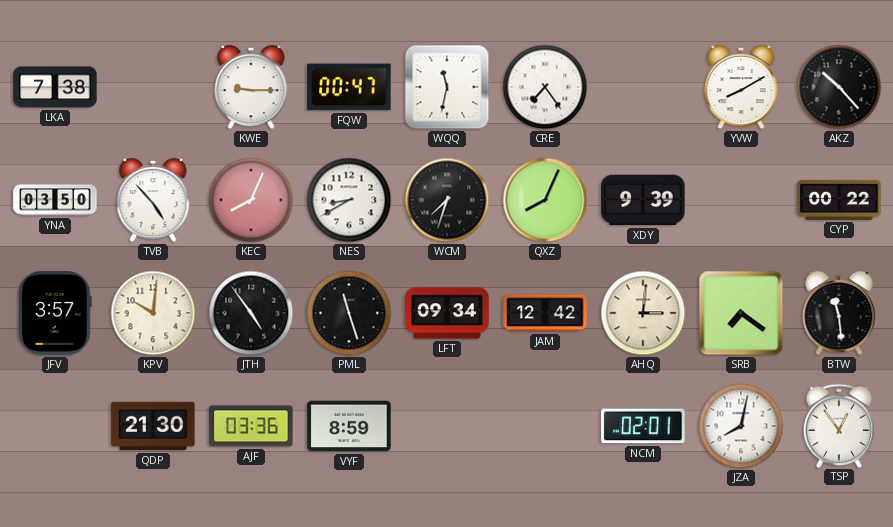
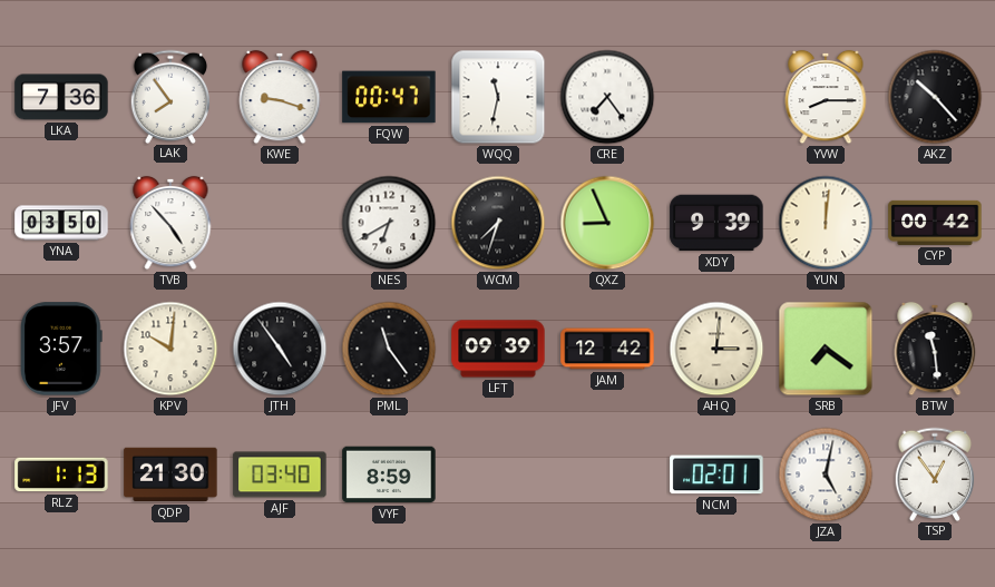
LKA: 7:38 -> 7:36 (61, 97)
LAK: none -> 7:54 (170, 96)
KWE: 9:15 -> 9:18 (280, 97)
YVW: 8:10 -> 8:15 (826, 97)
KEC: 8:04 -> none (251, 200)
NES: 8:40 -> 6:40 (389, 223)
QXZ: 8:04 -> 8:56 (607, 223)
YUN: none -> 12:01 (826, 223)
CYP: 00:22 -> 00:42 (935, 223)
PML: 11:27 -> 11:24 (389, 349)
LFT: 09:34 -> 09:39 (498, 349)
RLZ: none -> 1:13 (61, 475)
AJF: 03:36 -> 03:40 (280, 475)
JZA: 8:02 -> 5:02 (826, 475)
